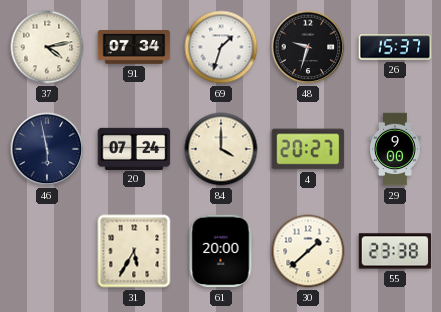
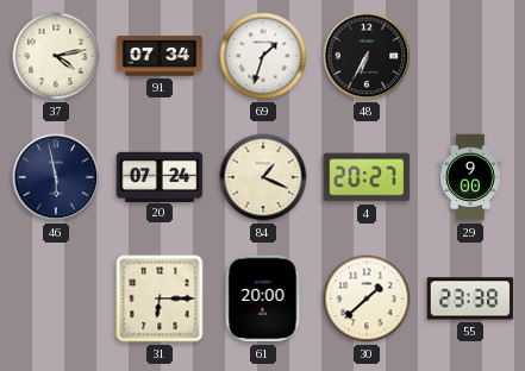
48: 9:33 -> 6:35 (367, 56)
26: 15:37 -> none (395, 47)
84: 4:00 -> 1:19 (263, 177)
31: 5:35 -> 6:15 (160, 298)
